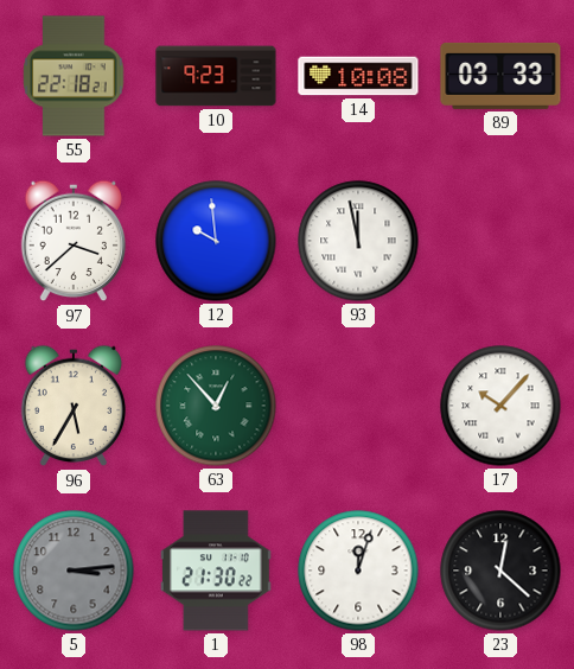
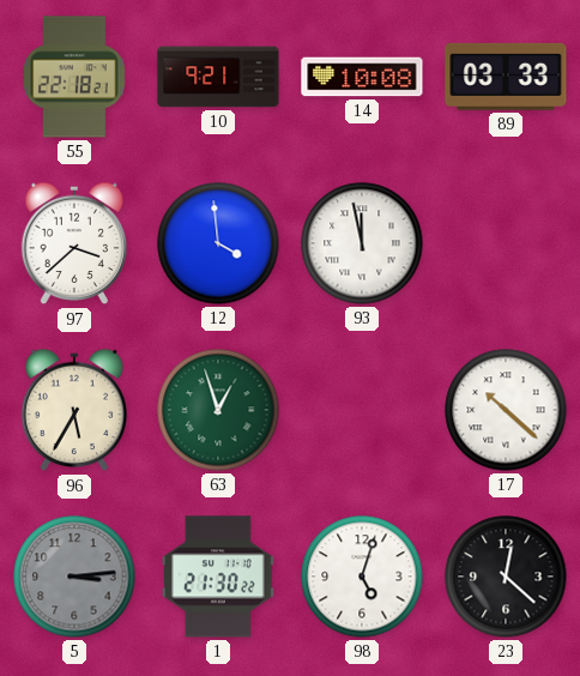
10: 9:23 -> 9:21 (218, 77)
12: 9:59 -> 3:59 (218, 243)
63: 12:53 -> 12:57 (218, 410)
17: 10:07 -> 10:22 (506, 410)
98: 12:03 -> 5:03 (362, 577)
